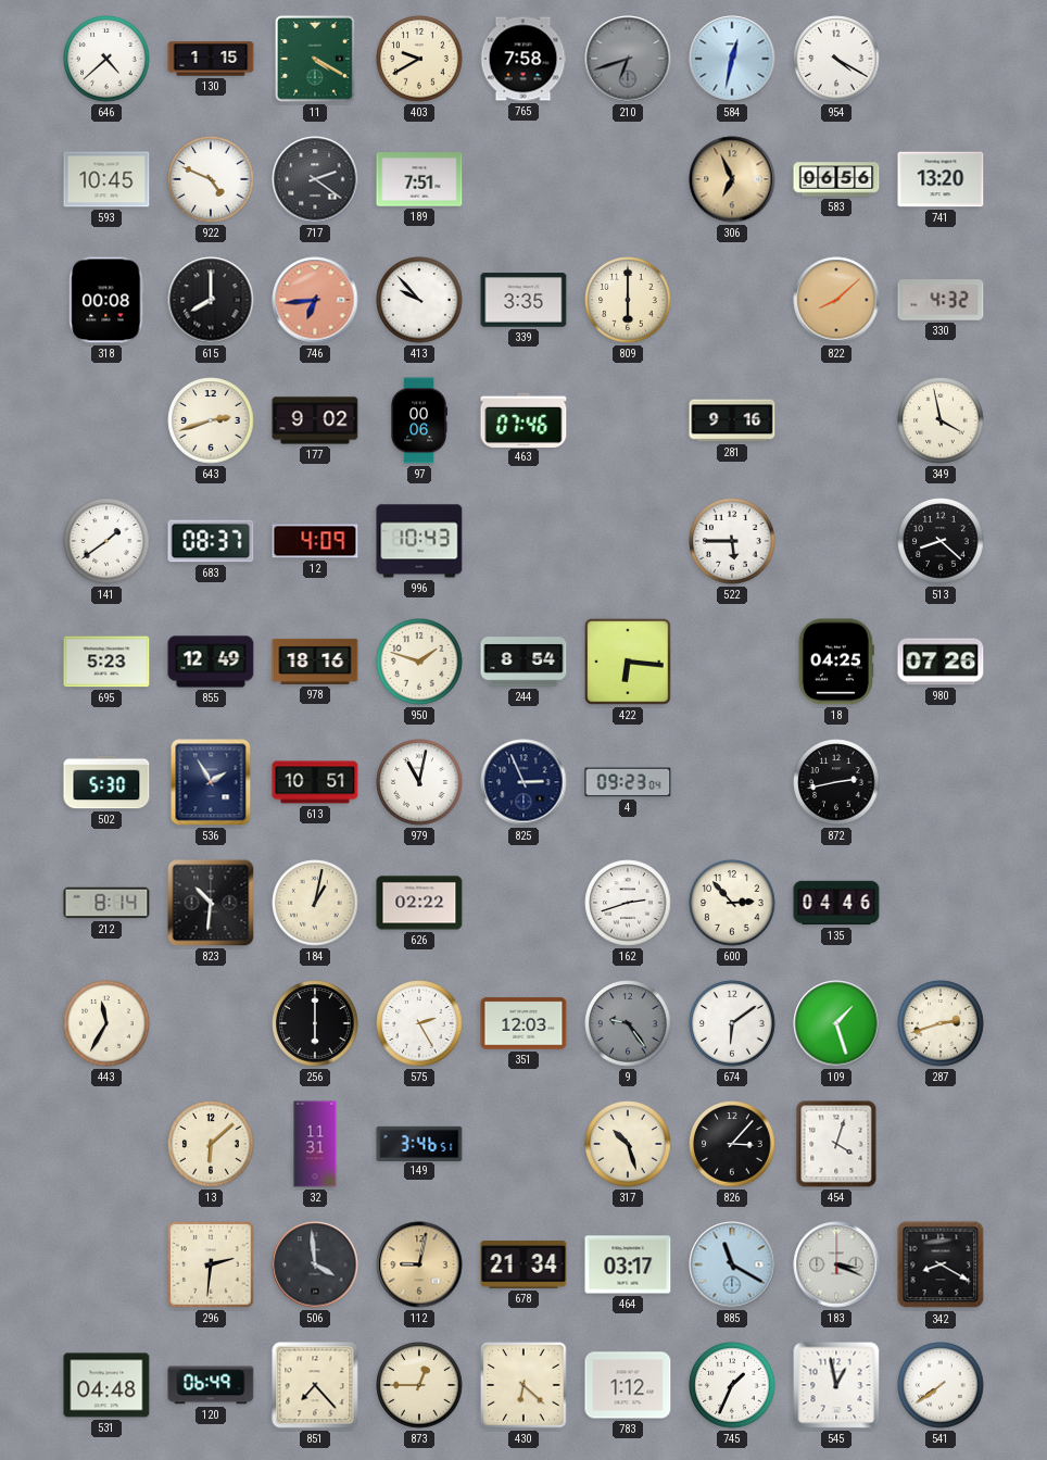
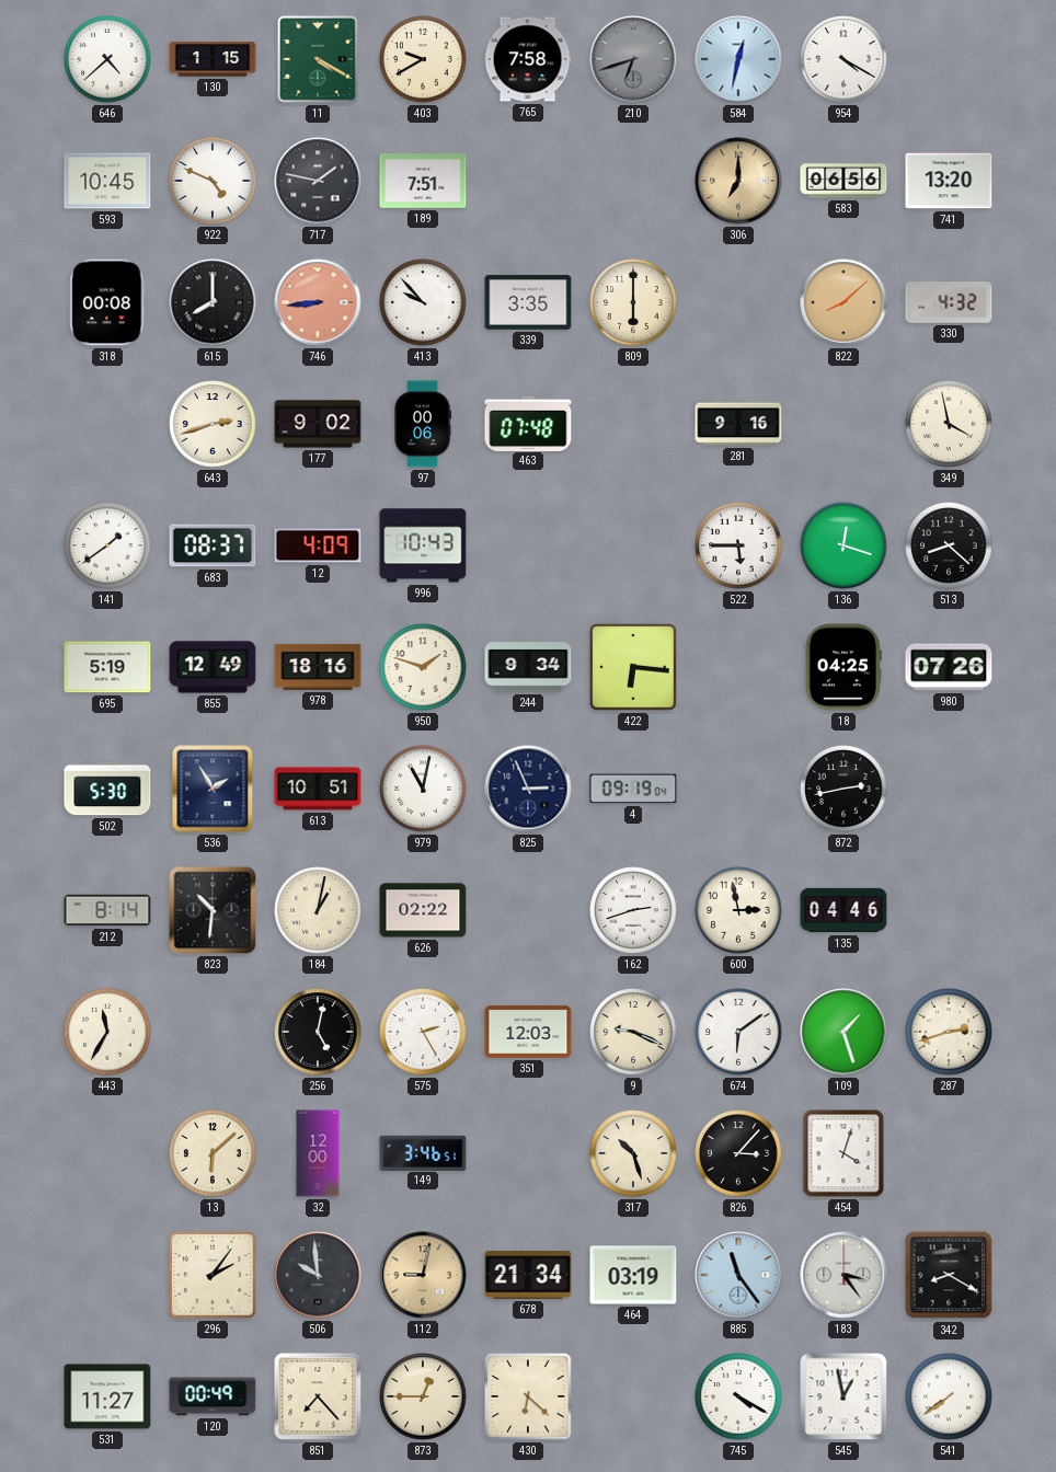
717: 2:21 -> 1:47 (318, 181)
306: 6:56 -> 7:00 (738, 181)
746: 6:44 -> 8:44 (318, 302)
463: 07:46 -> 07:48 (528, 423)
136: none -> 12:18 (843, 545)
695: 5:23 -> 5:19 (107, 667)
244: 8:54 -> 9:34 (528, 667)
4: 09:23 -> 09:19 (633, 789)
600: 2:53 -> 2:58 (738, 910)
256: 6:00 -> 5:02 (318, 1032)
9: 9:24 -> 9:19 (633, 1032)
9 dial: grey -> cream (633, 1032)
32: 11:31 -> 12:00 (318, 1153)
296: 2:31 -> 2:06 (213, 1275)
506: 3:59 -> 9:59 (318, 1275)
464: 03:17 -> 03:19 (633, 1275)
885: 11:20 -> 11:24 (738, 1275)
183: 3:19 -> 3:24 (843, 1275)
531: 04:48 -> 11:27 (107, 1396)
120: 06:49 -> 00:49 (213, 1396)
783: 1:12 -> none (628, 1385)
745: 1:34 -> 4:20 (738, 1396)
